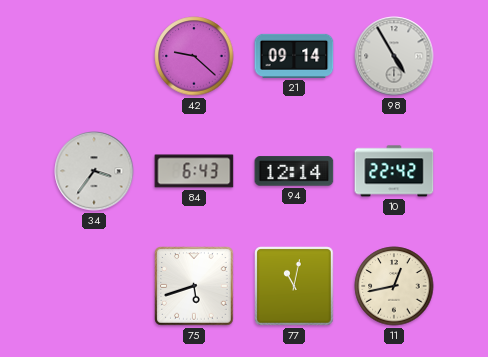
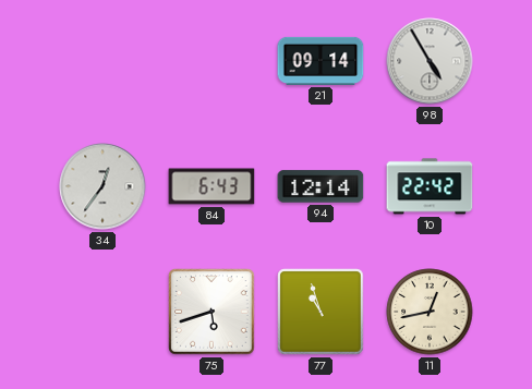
42: 9:22 -> none (194, 56)
34: 3:36 -> 12:36 (102, 186)
77: 11:02 -> 10:57 (321, 312)
